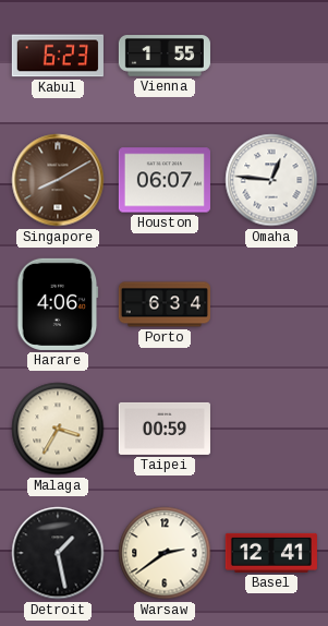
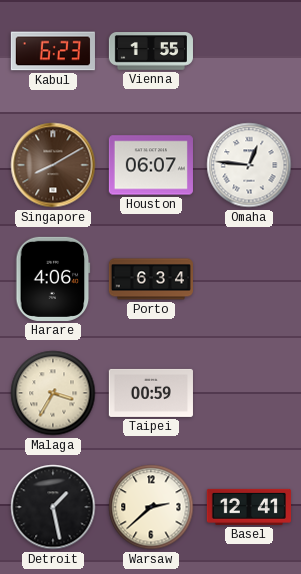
Warsaw: 2:39 -> 2:38 (151, 507)
